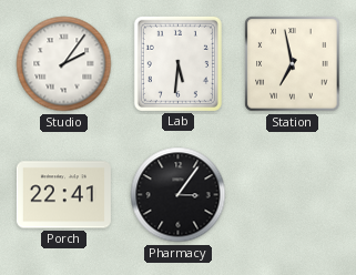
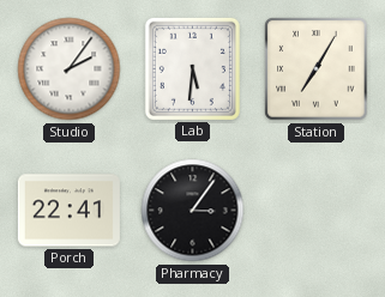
Station: 6:58 -> 7:05 (317, 69)
